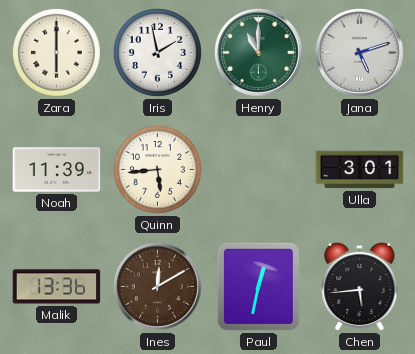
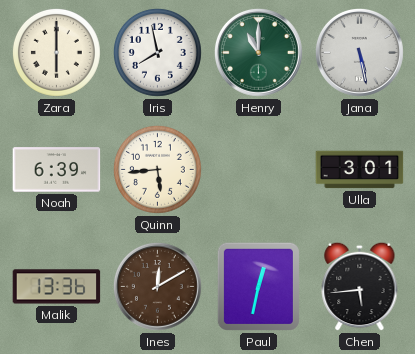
Iris: 1:58 -> 7:58 (157, 52)
Jana: 5:12 -> 5:28 (359, 52)
Noah: 11:39 -> 6:39 (57, 170)
